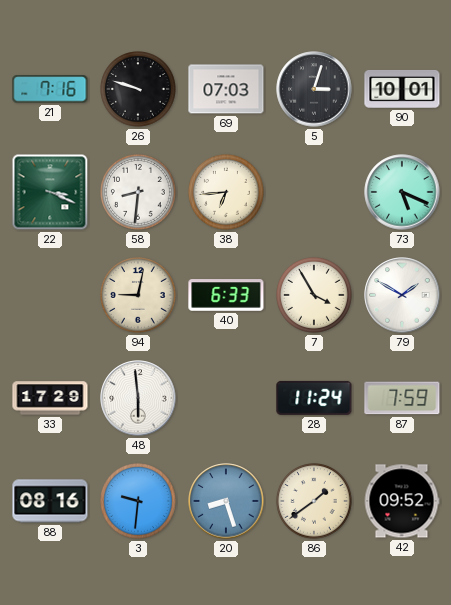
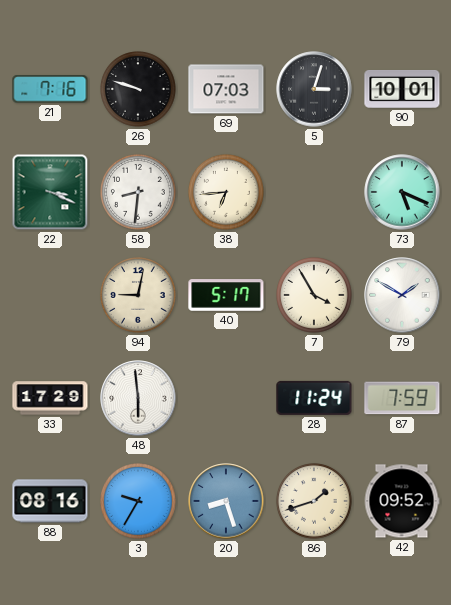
40: 6:33 -> 5:17 (226, 295)
3: 9:31 -> 9:35 (139, 502)
86: 1:39 -> 1:42 (315, 502)
